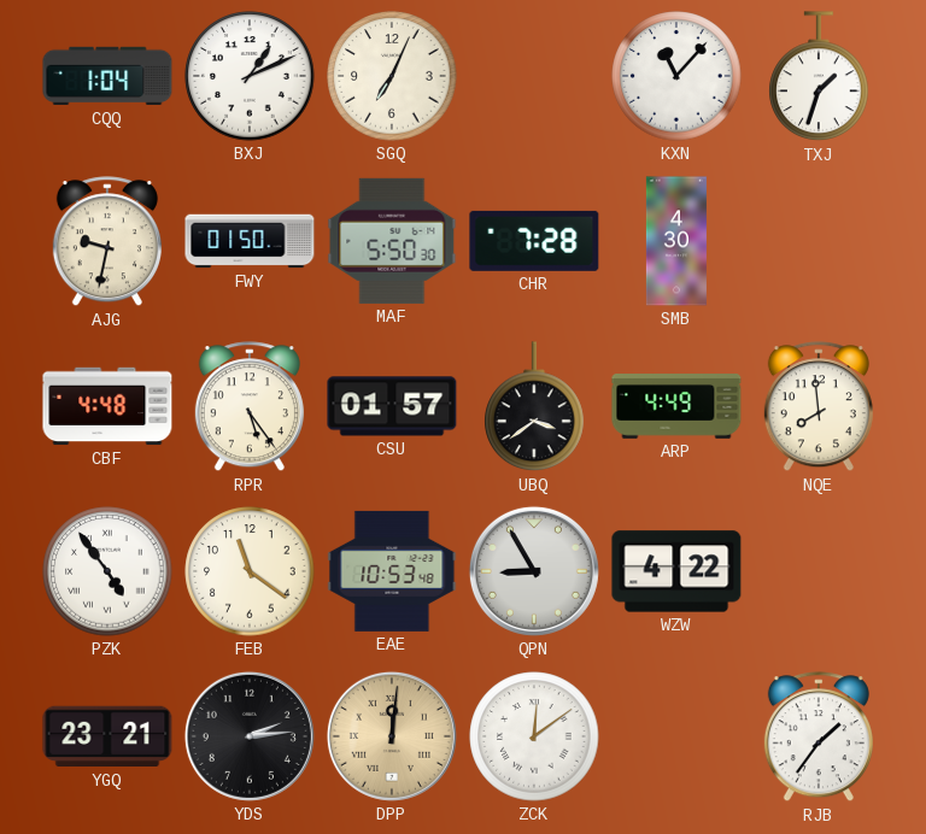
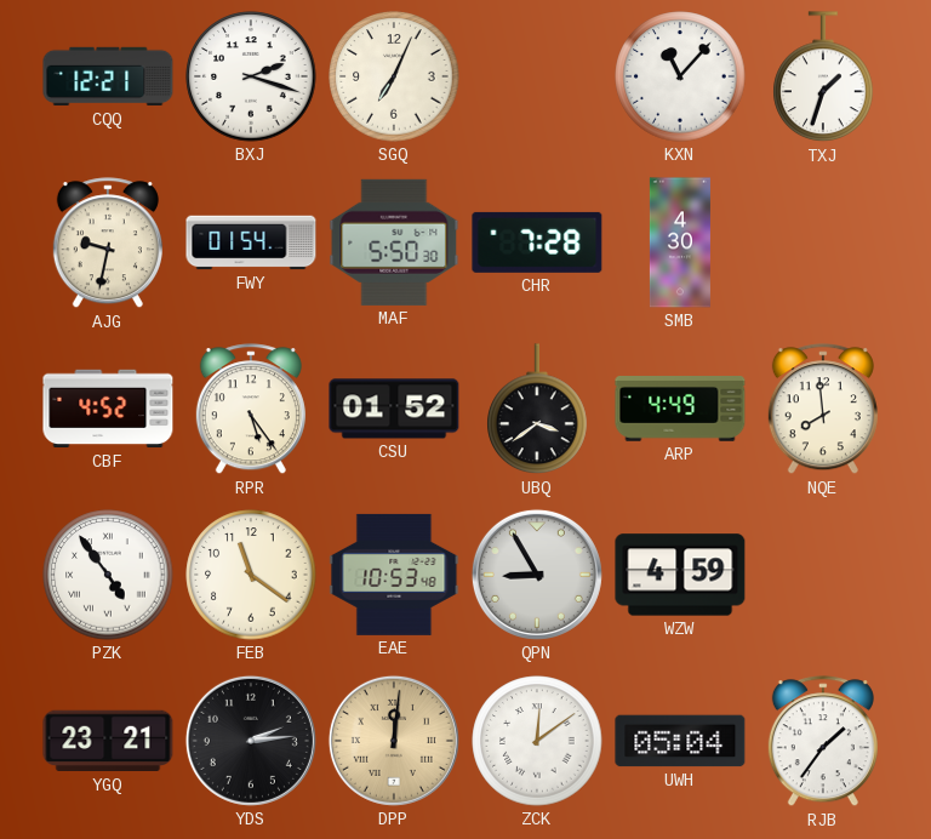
CQQ: 1:04 -> 12:21 (108, 76)
BXJ: 1:11 -> 2:18 (251, 76)
FWY: 01:50 -> 01:54 (251, 242)
CBF: 4:48 -> 4:52 (108, 409)
CSU: 01:57 -> 01:52 (394, 409)
WZW: 4:22 -> 4:59 (680, 575)
UWH: none -> 05:04 (680, 741)
